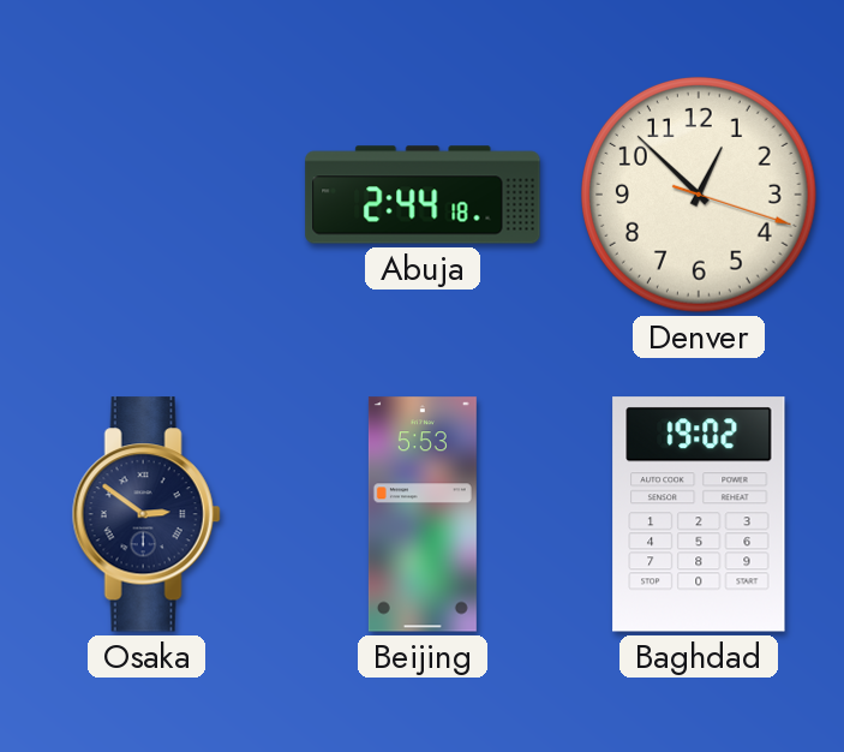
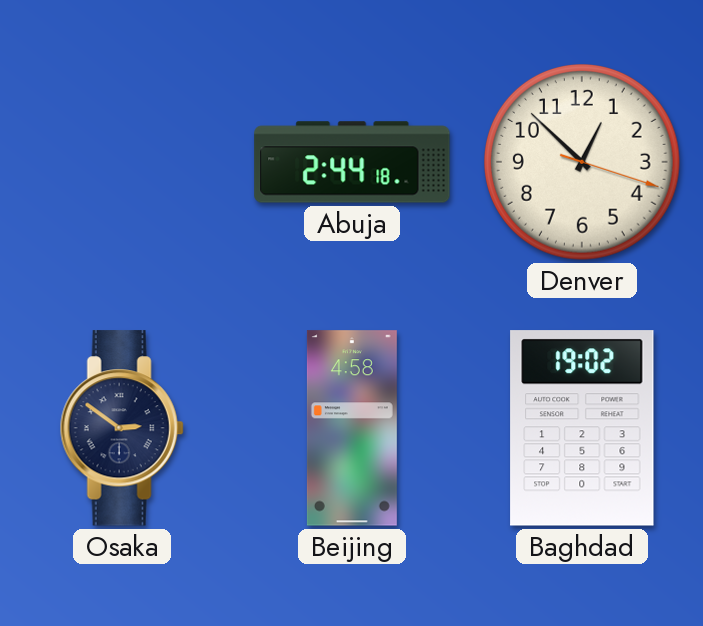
Beijing: 5:53 -> 4:58 (352, 428)
